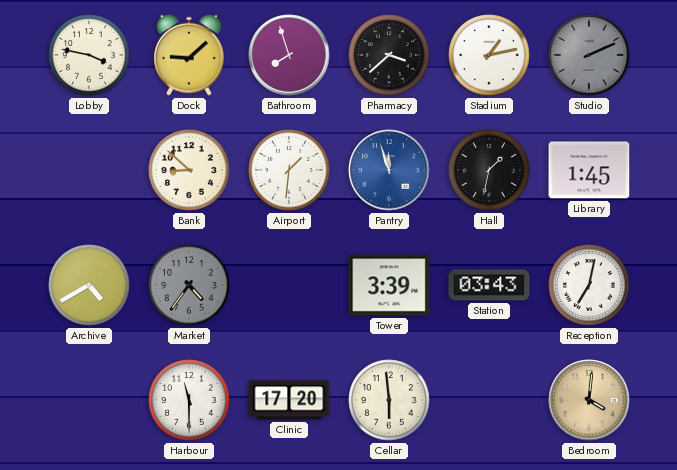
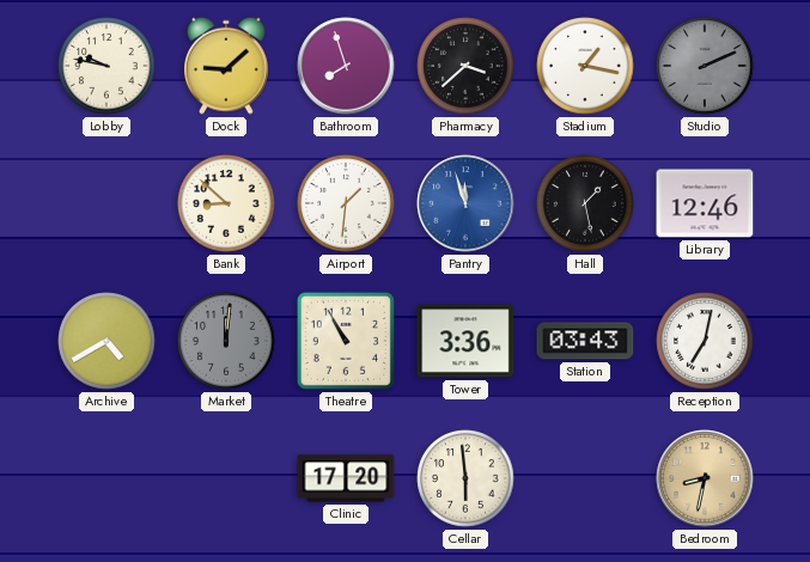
Lobby: 3:47 -> 9:47 (106, 66)
Stadium: 1:13 -> 1:17 (585, 66)
Hall: 1:32 -> 1:28 (585, 203)
Library: 1:45 -> 12:46 (705, 203)
Market: 4:36 -> 12:01 (226, 341)
Theatre: none -> 10:55 (346, 341)
Tower: 3:39 -> 3:36 (465, 341)
Harbour: 11:30 -> none (189, 400)
Bedroom: 4:01 -> 8:32 (705, 478)
